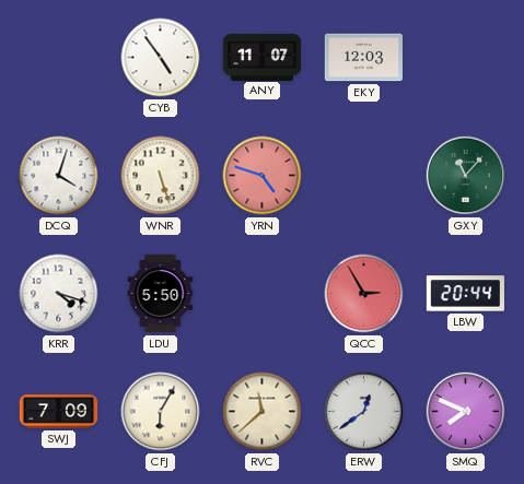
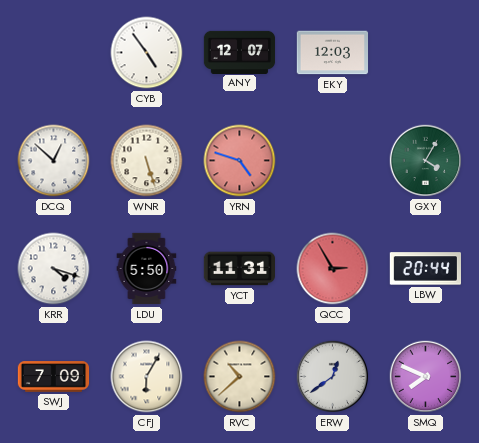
ANY: 11:07 -> 12:07 (240, 52)
DCQ: 4:03 -> 12:52 (54, 161)
GXY: 11:07 -> 4:05 (426, 161)
YCT: none -> 11:31 (240, 269)
RVC: 11:38 -> 10:38 (240, 377)
